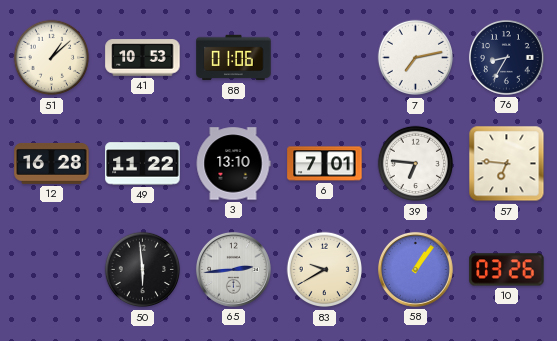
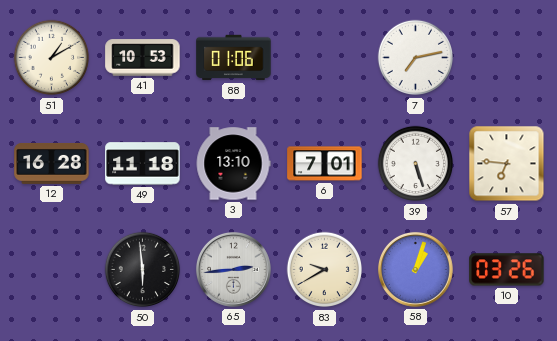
51: 1:08 -> 1:10 (52, 58)
76: 8:35 -> none (506, 57)
49: 11:22 -> 11:18 (143, 164)
39: 6:46 -> 5:27 (416, 164)
58: 1:06 -> 1:03 (415, 269)
